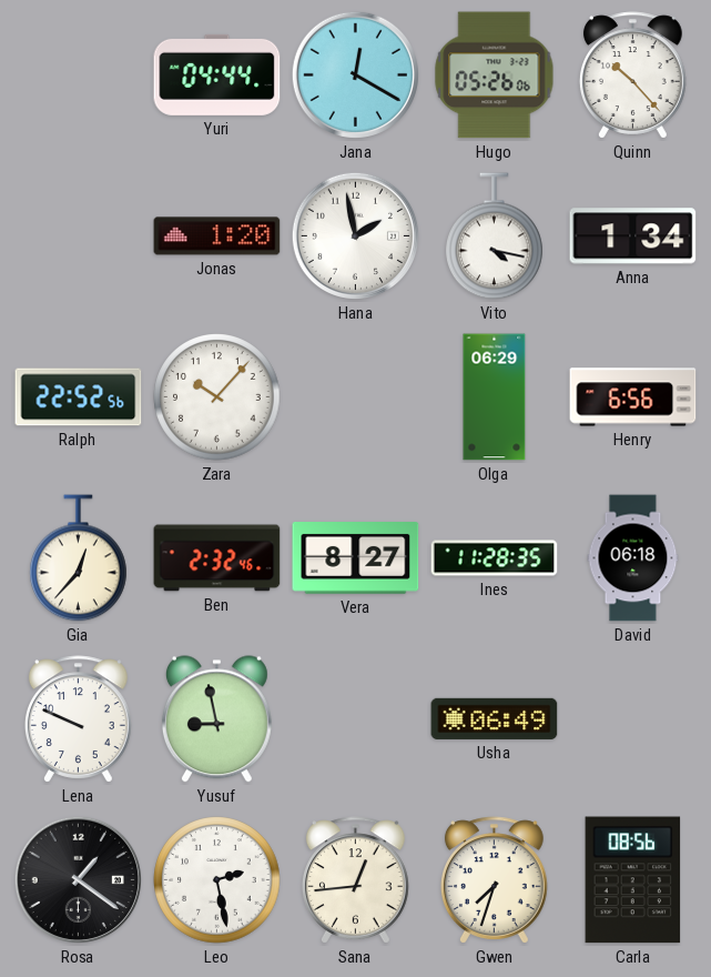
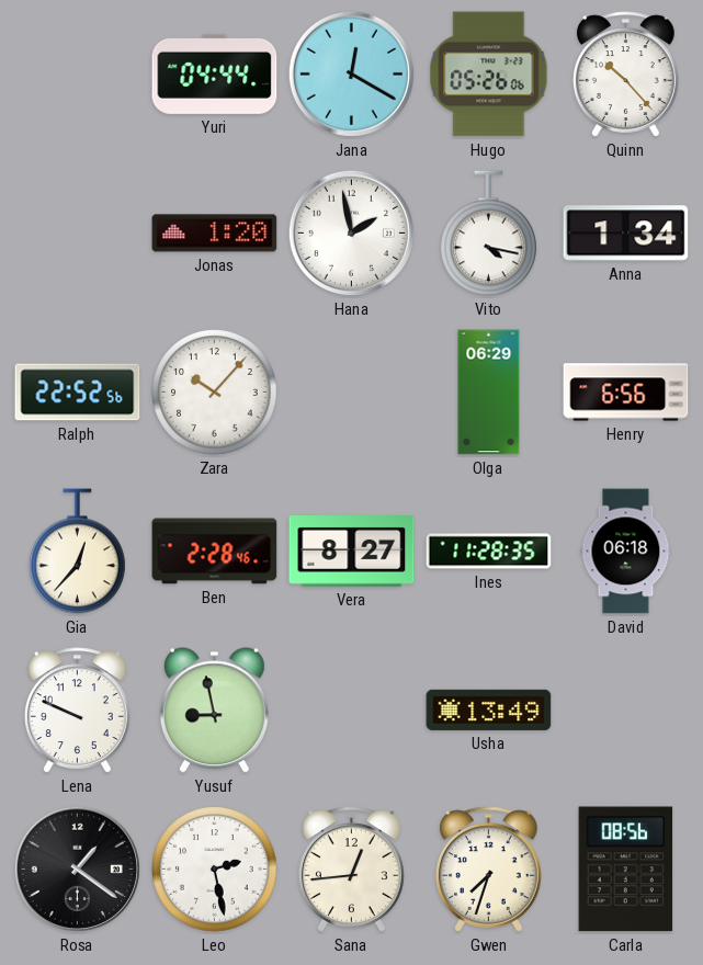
Ben: 2:32 -> 2:28 (215, 552)
Usha: 06:49 -> 13:49 (489, 709)
